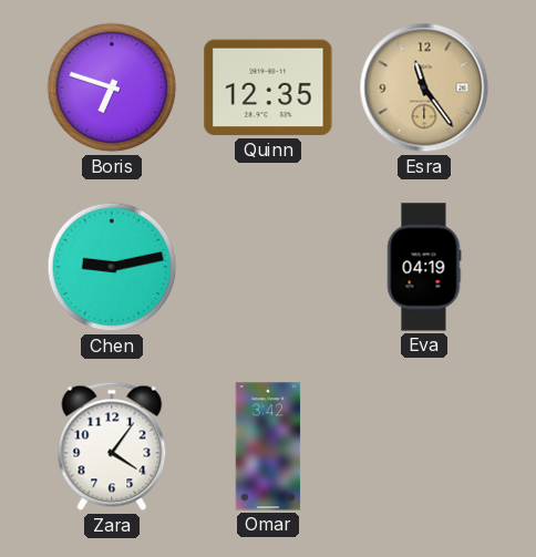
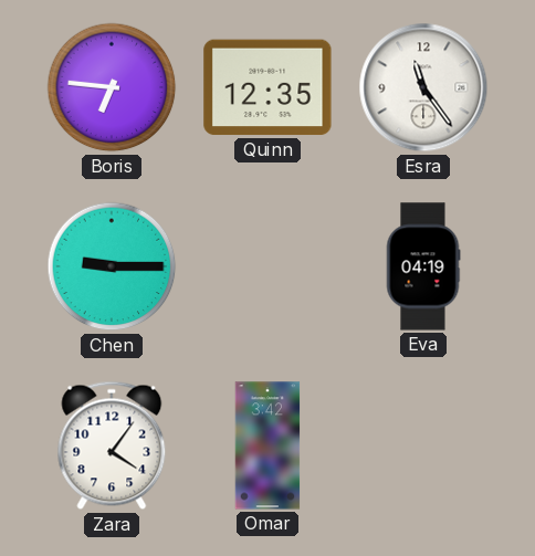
Boris: 6:48 -> 6:46 (112, 87)
Esra dial: champagne -> white (423, 87)
Chen: 9:13 -> 9:15 (112, 266)
